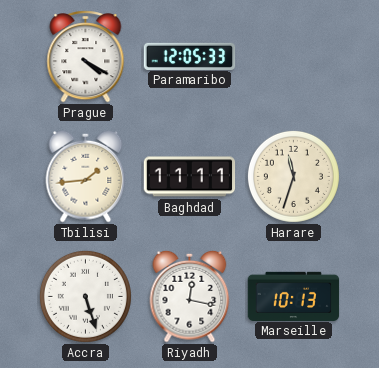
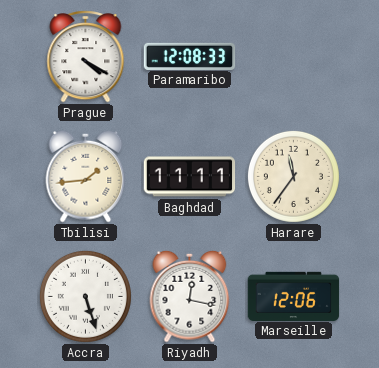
Paramaribo: 12:05 -> 12:08 (190, 56)
Harare: 11:33 -> 11:36 (293, 176)
Marseille: 10:13 -> 12:06 (294, 296)
